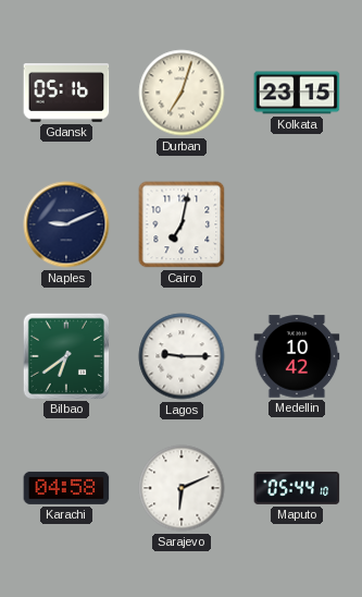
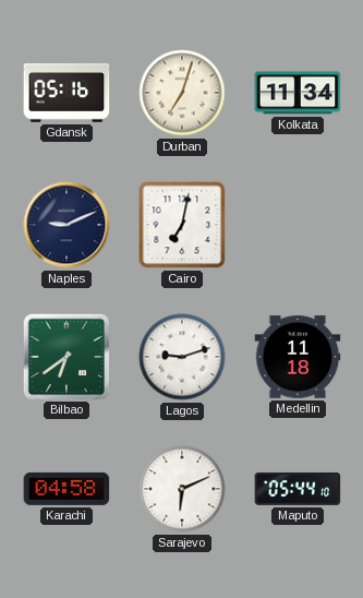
Kolkata: 23:15 -> 11:34 (298, 93)
Lagos: 9:15 -> 9:12 (182, 357)
Medellin: 10:42 -> 11:18 (298, 357)
